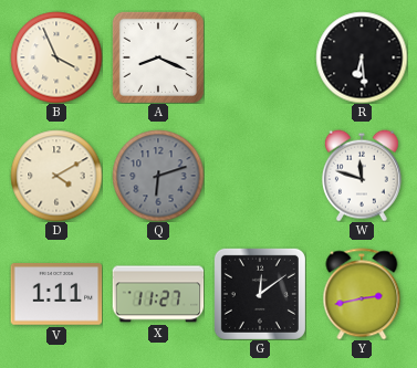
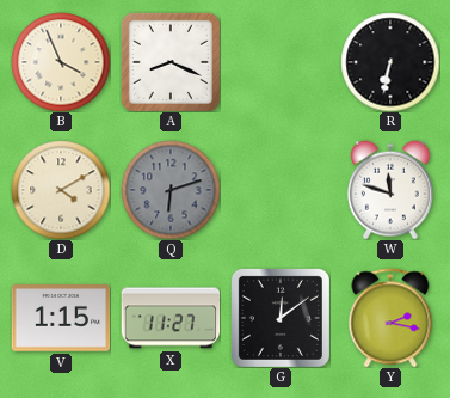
R: 6:29 -> 6:32 (390, 62)
V: 1:11 -> 1:15 (61, 318)
Y: 2:43 -> 2:17 (390, 318)
